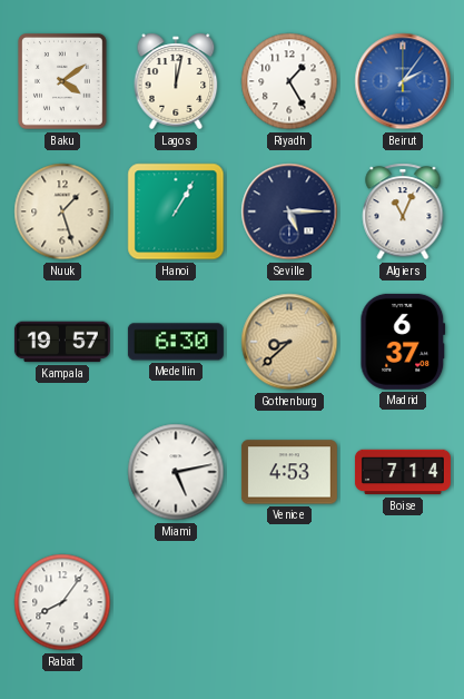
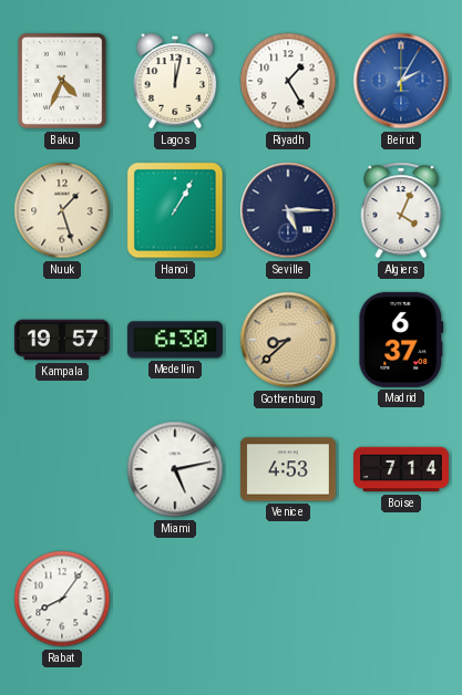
Baku: 4:09 -> 4:34 (63, 82)
Beirut: 2:06 -> 2:05 (401, 81)
Algiers: 11:04 -> 4:04 (401, 210)
